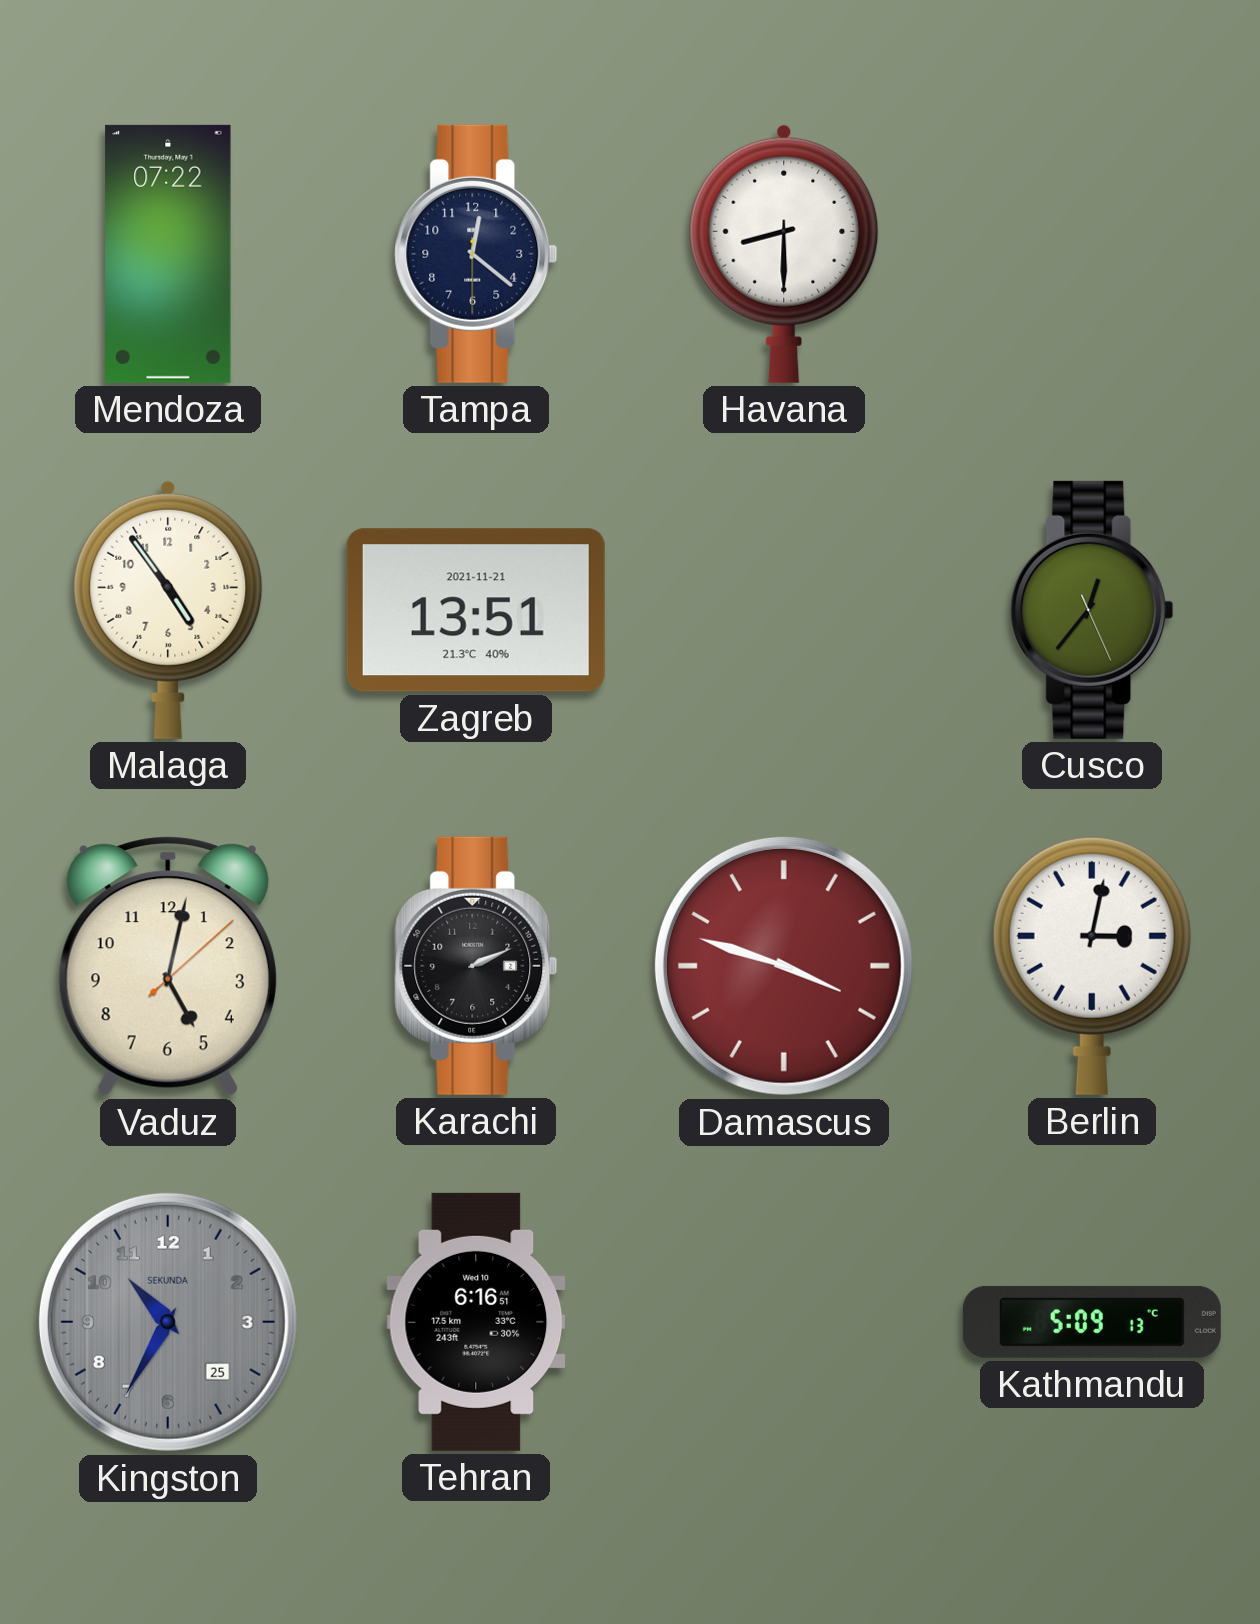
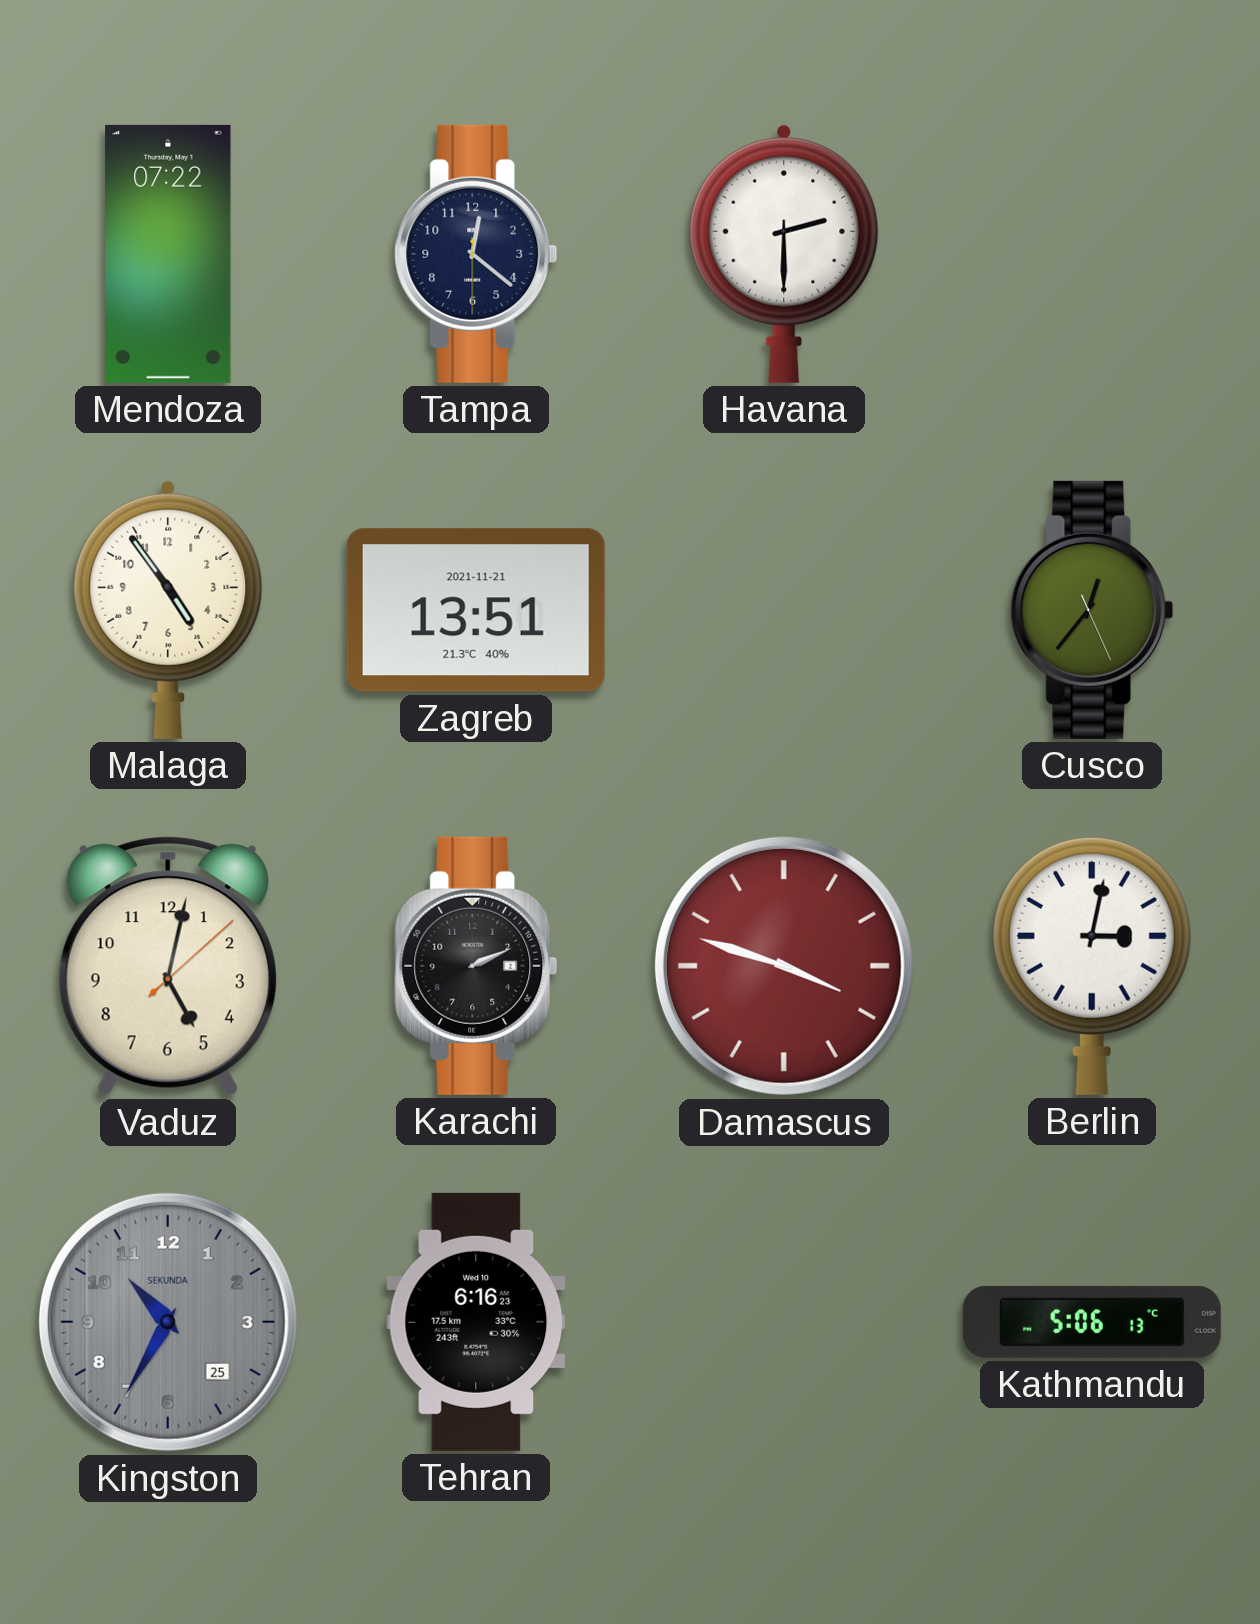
Havana: 8:30 -> 2:30 (784, 254)
Tehran: 6:16:51 -> 6:16:23 (476, 1322)
Kathmandu: 5:09 -> 5:06 (1092, 1322)
